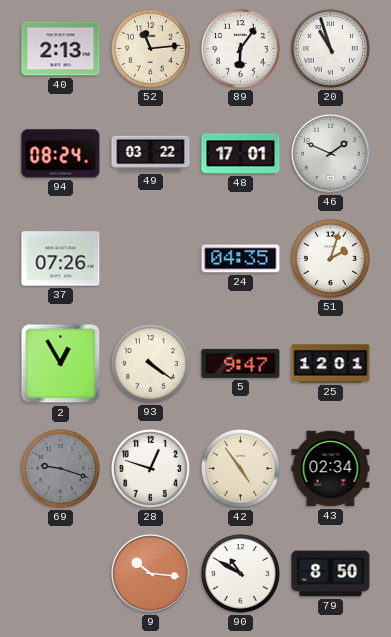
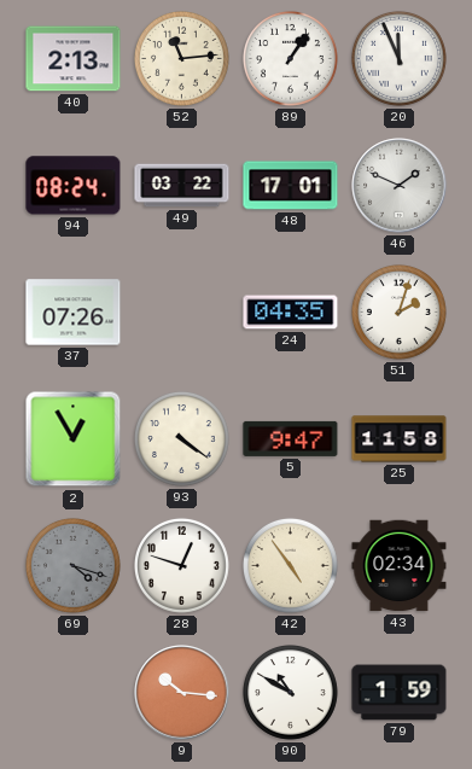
89: 6:06 -> 1:06 (290, 58)
20: 10:57 -> 11:56 (398, 58)
25: 12:01 -> 11:58 (400, 439)
69: 9:18 -> 4:18 (72, 565)
79: 8:50 -> 1:59 (400, 693)
